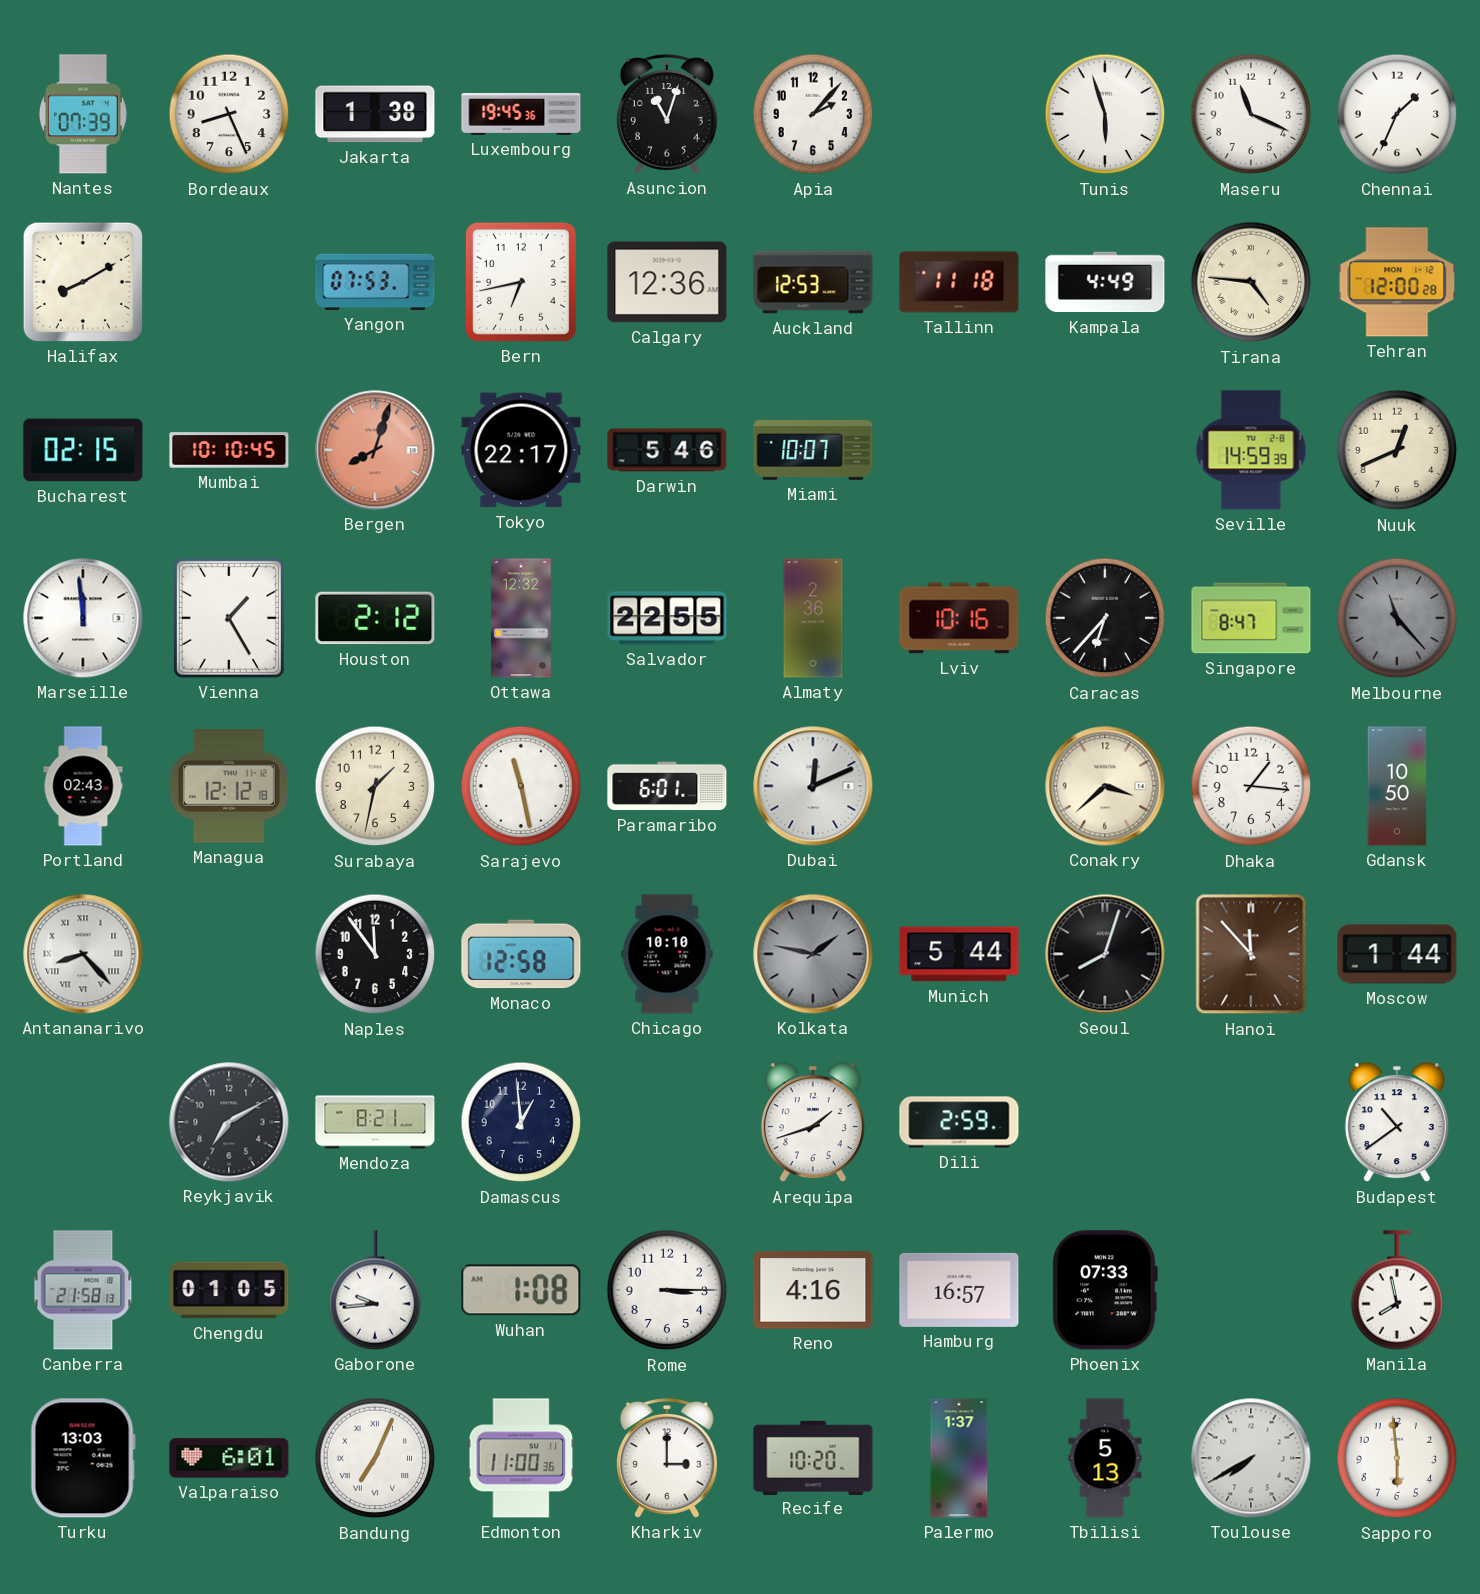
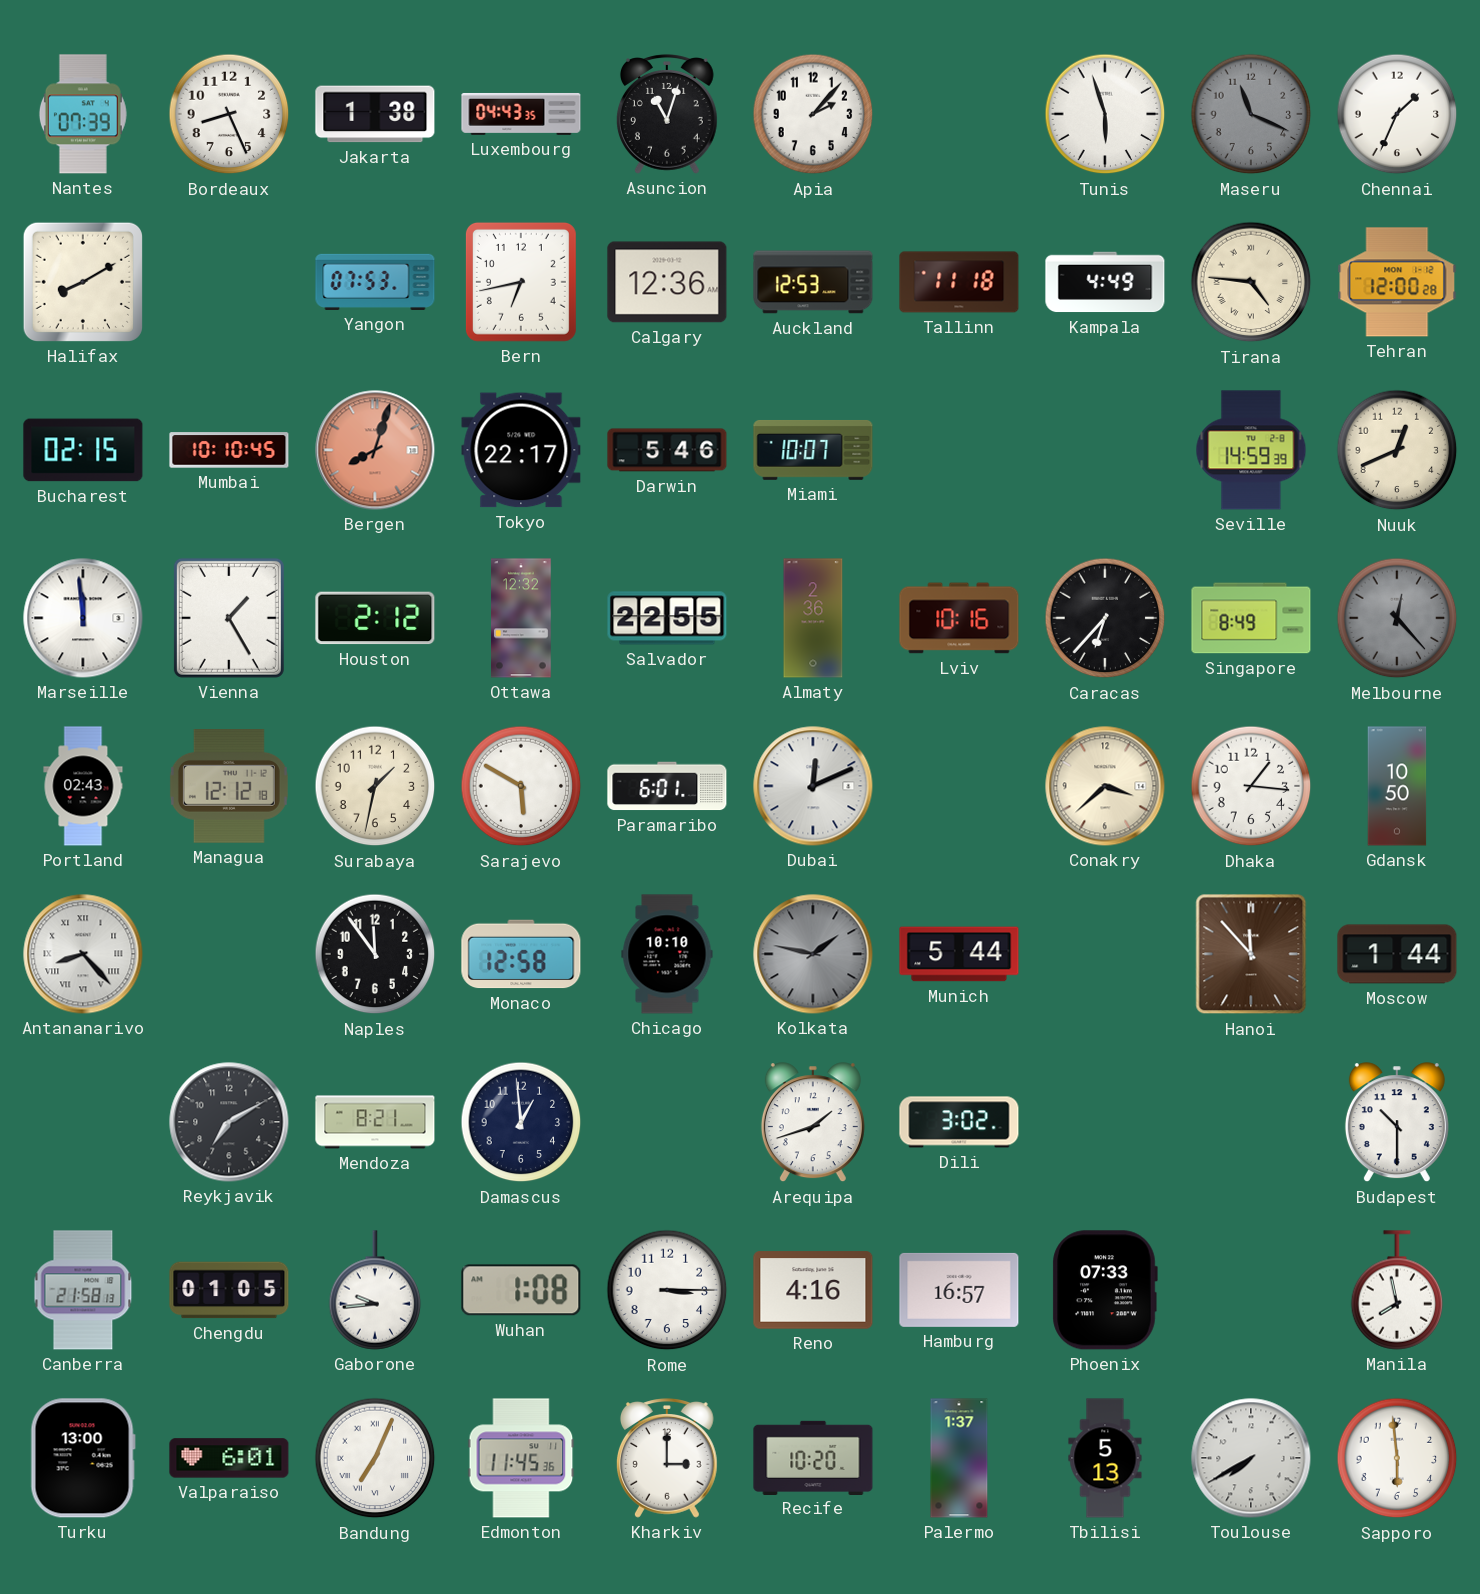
Luxembourg: 19:45 -> 04:43 (521, 114)
Maseru dial: white -> grey (1251, 114)
Singapore: 8:47 -> 8:49 (1251, 618)
Melbourne: 11:23 -> 12:23 (1397, 618)
Sarajevo: 11:28 -> 5:50 (521, 786)
Seoul: 8:03 -> none (1105, 954)
Dili: 2:59 -> 3:02 (959, 1122)
Budapest: 10:39 -> 10:30 (1397, 1123)
Turku: 13:03 -> 13:00 (83, 1458)
Edmonton: 11:00 -> 11:45 (521, 1458)
